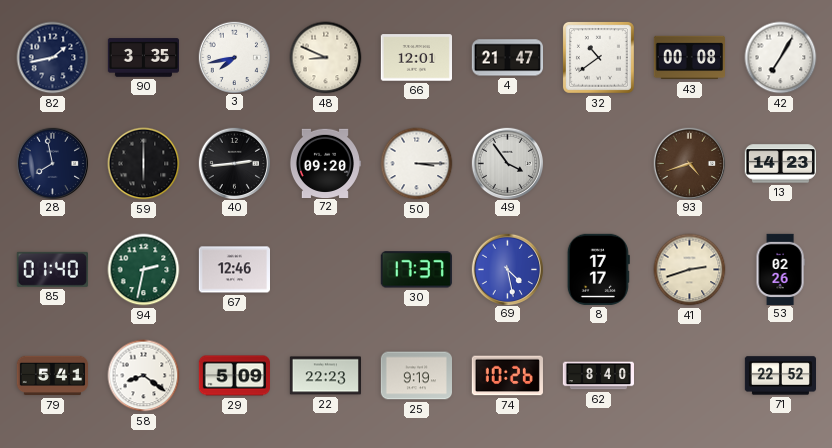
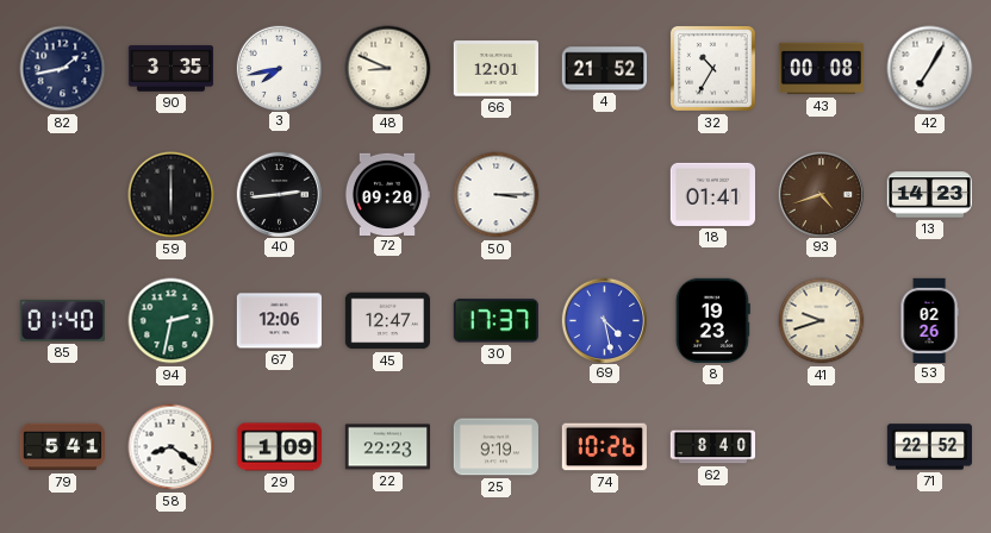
4: 21:47 -> 21:52 (604, 69)
32: 10:39 -> 10:35 (712, 68)
28: 7:58 -> none (52, 163)
49: 3:54 -> none (507, 163)
18: none -> 01:41 (712, 194)
67: 12:46 -> 12:06 (279, 321)
45: none -> 12:47 (387, 321)
8: 17:17 -> 19:23 (712, 320)
41: 2:42 -> 9:42 (822, 321)
29: 5:09 -> 1:09 (279, 447)
